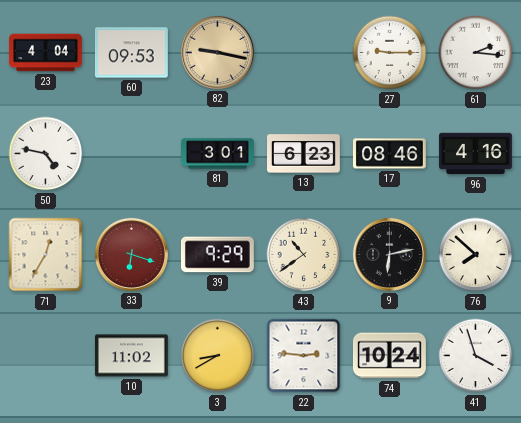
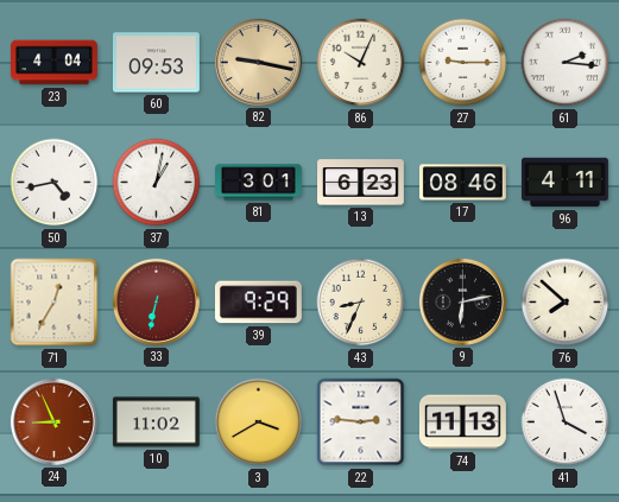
86: none -> 10:04 (361, 63)
50: 4:47 -> 4:43 (55, 183)
37: none -> 1:02 (157, 183)
96: 4:16 -> 4:11 (566, 183)
33: 6:18 -> 6:32 (156, 301)
43: 10:39 -> 8:34 (361, 303)
24: none -> 8:56 (53, 421)
3: 8:40 -> 3:40 (259, 422)
74: 10:24 -> 11:13 (462, 422)
